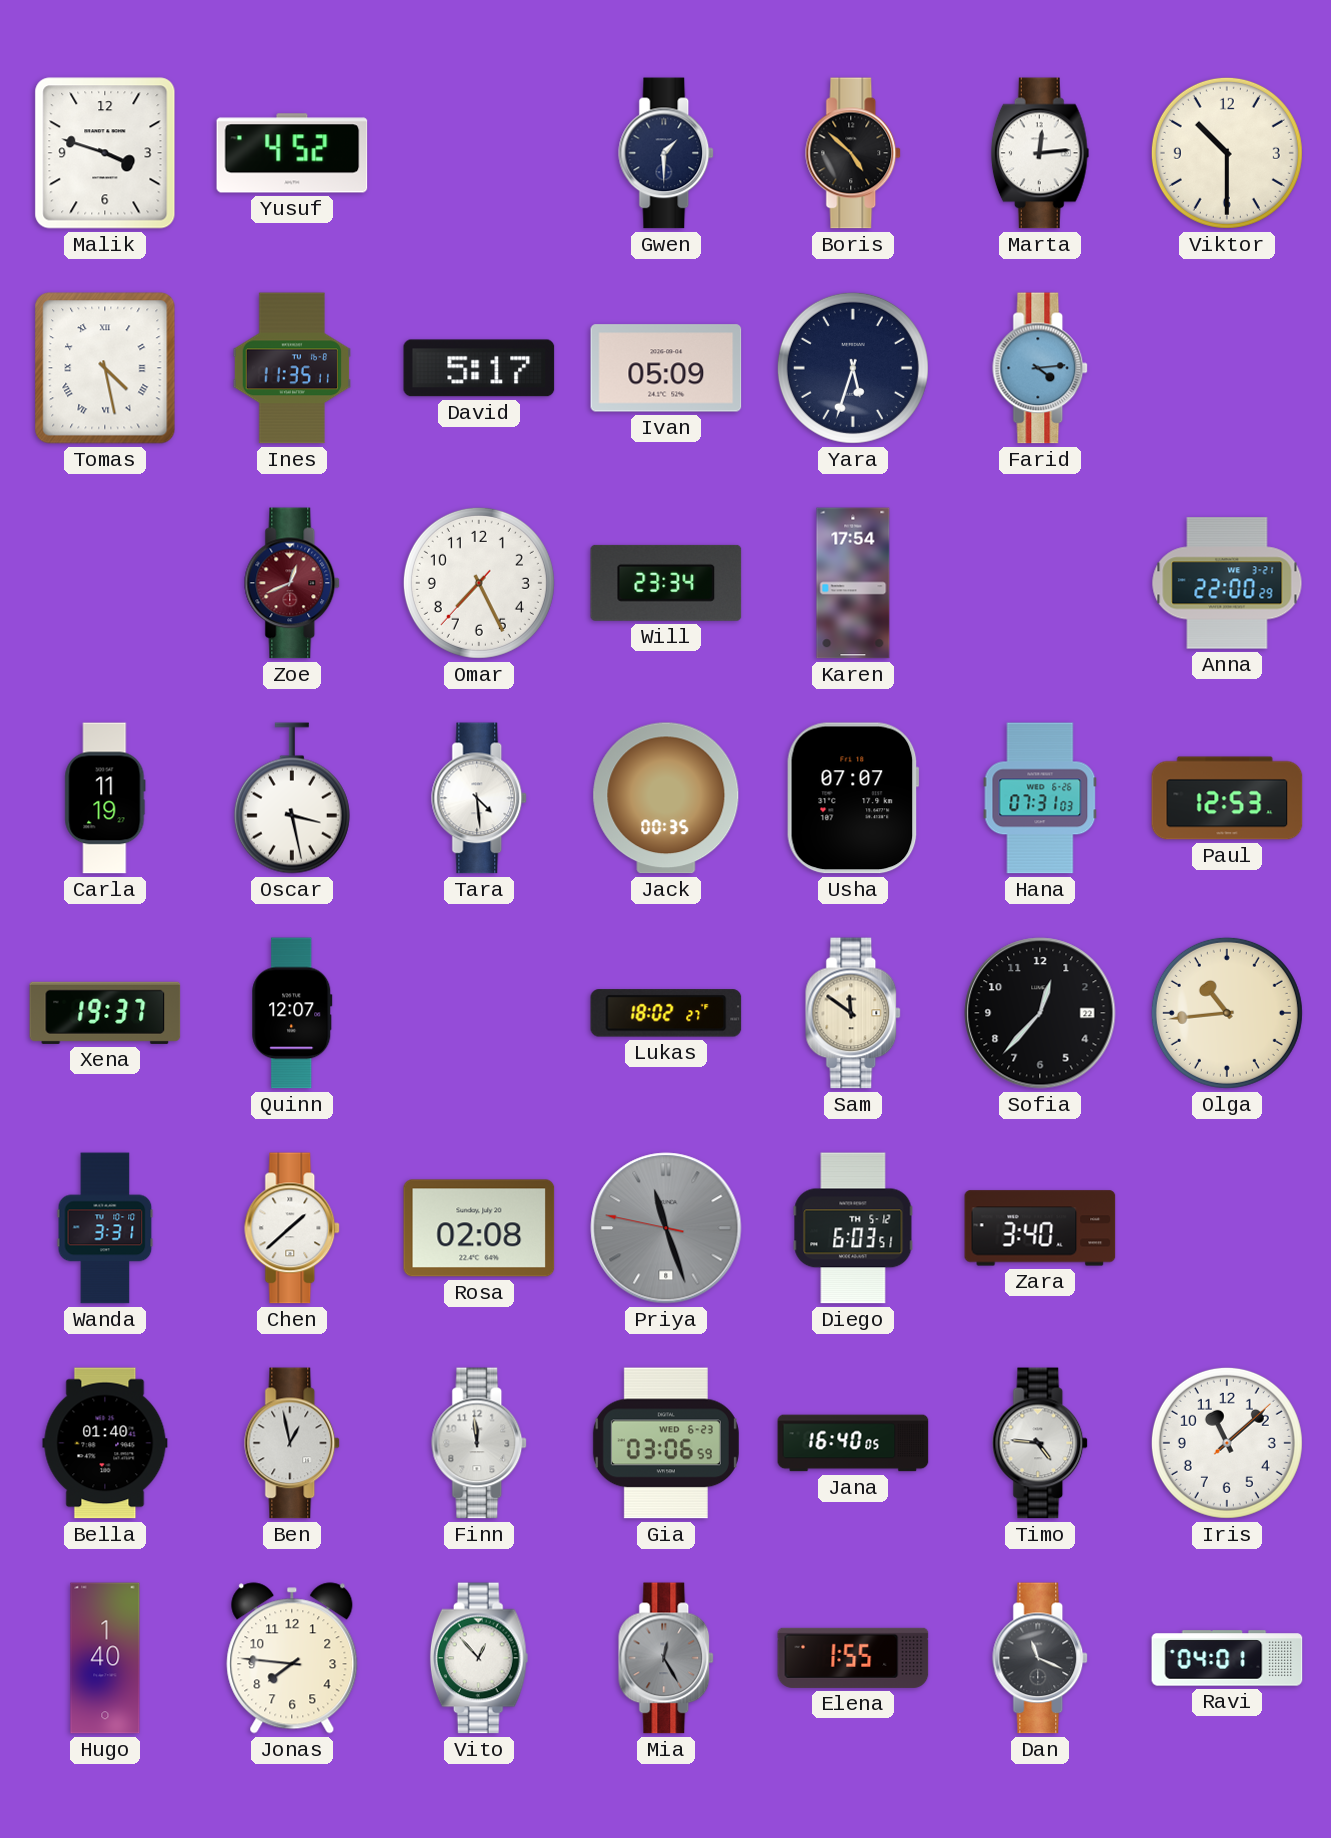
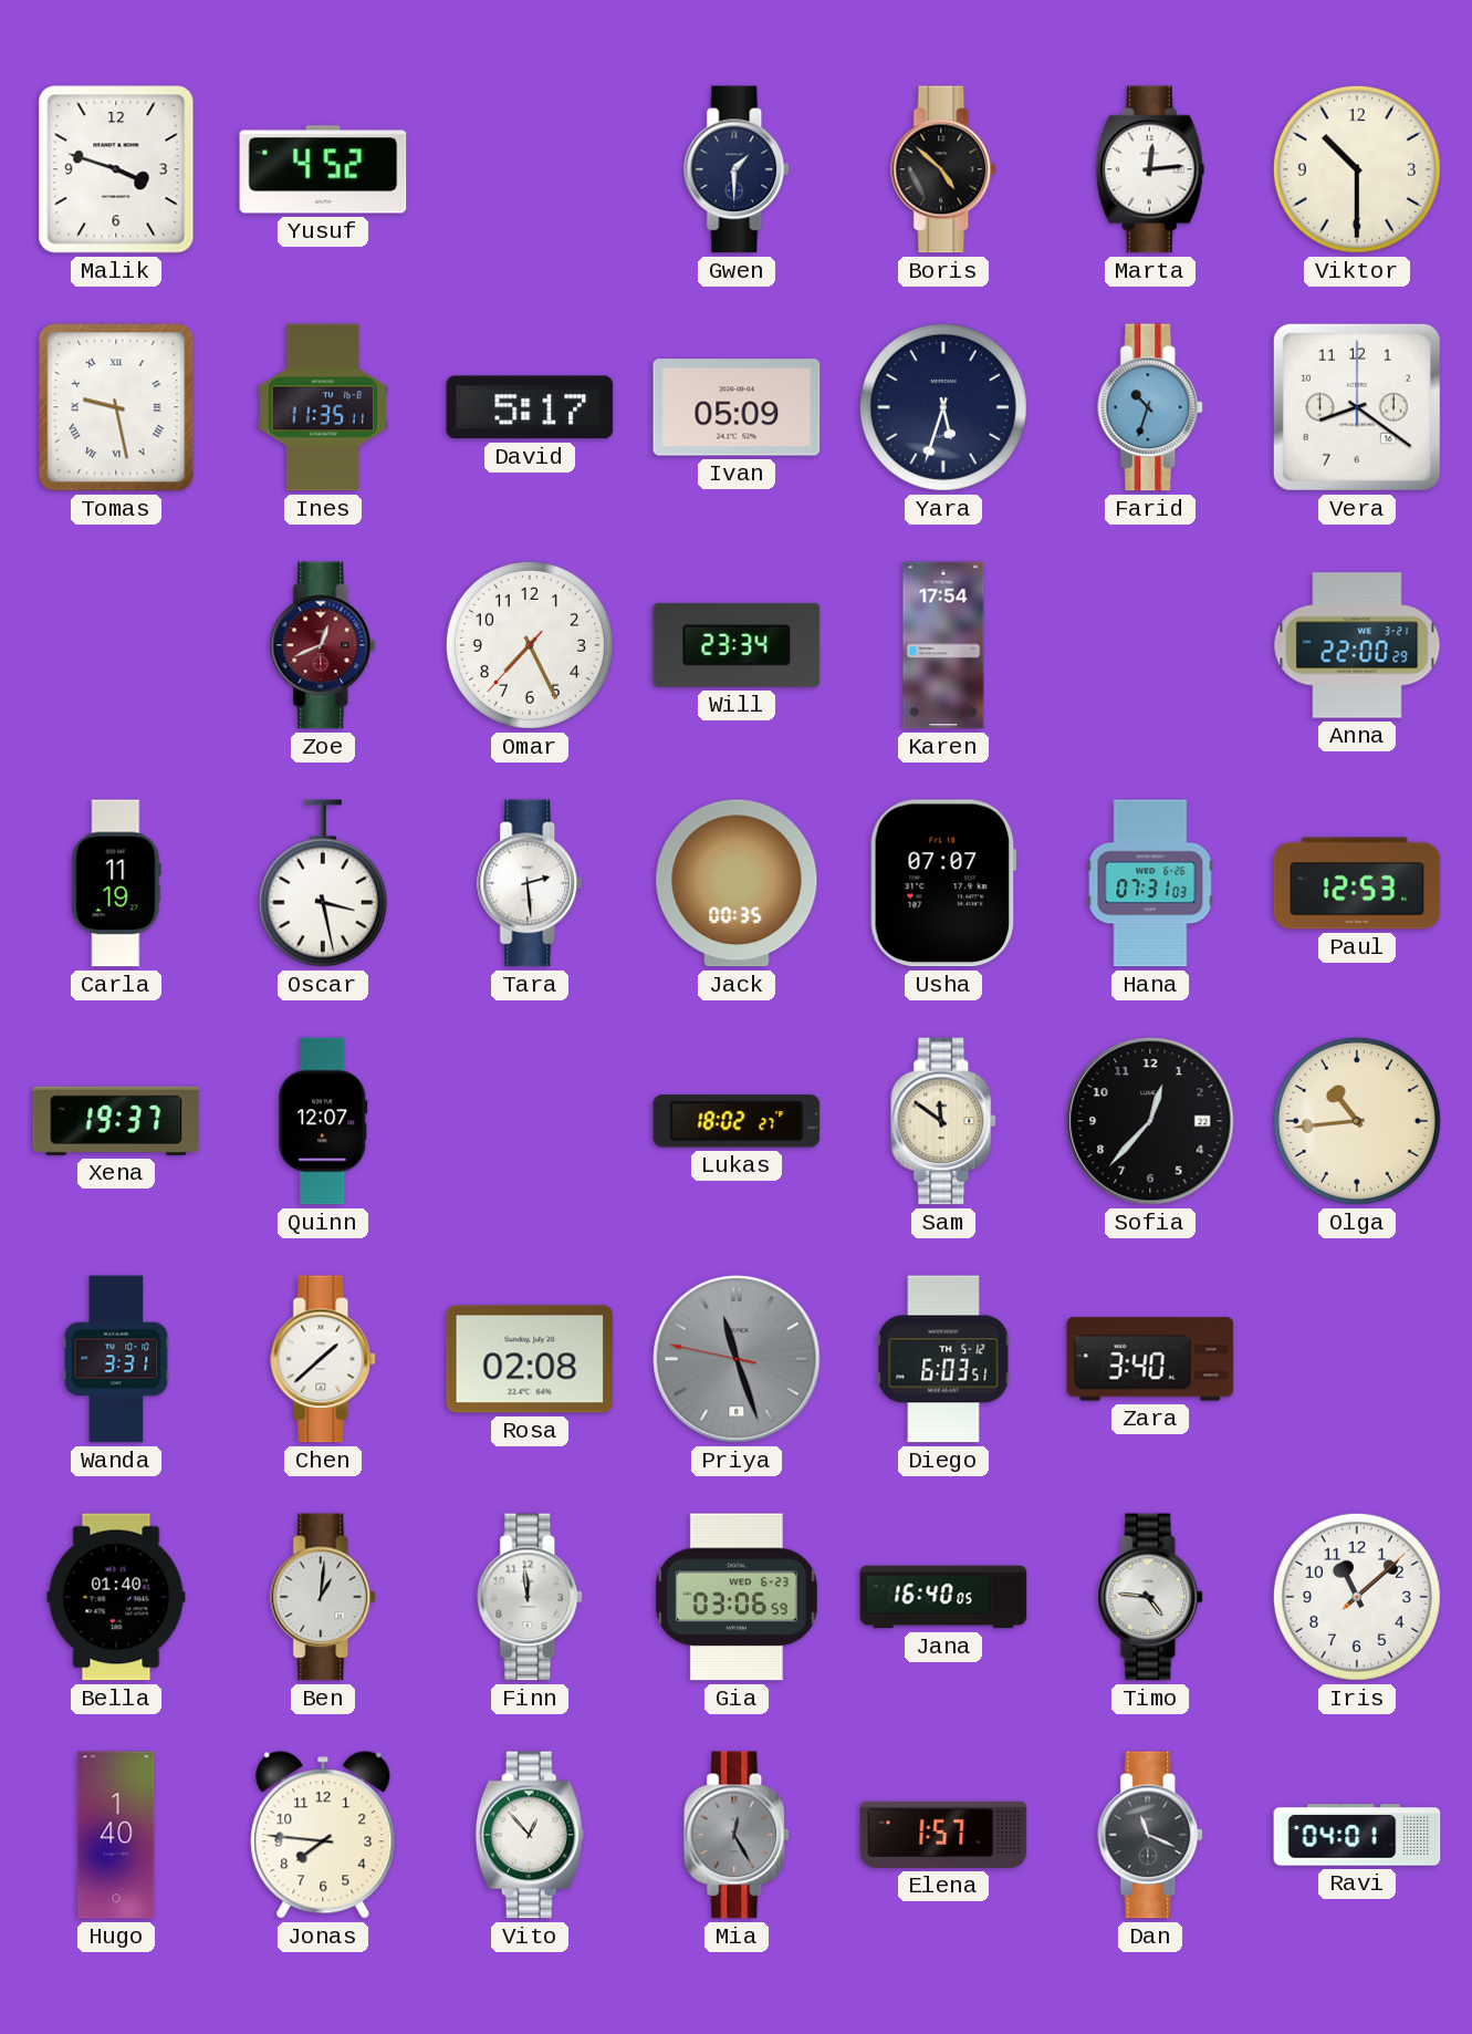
Tomas: 4:28 -> 9:28 (116, 407)
Farid: 4:14 -> 10:33 (1151, 407)
Vera: none -> 8:21 (1357, 407)
Tara: 4:29 -> 2:29 (531, 883)
Ben: 12:58 -> 1:01 (324, 1597)
Elena: 1:55 -> 1:57 (943, 1835)
